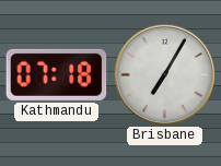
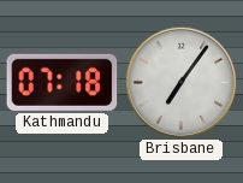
Brisbane: 7:05 -> 7:06 (180, 82)
